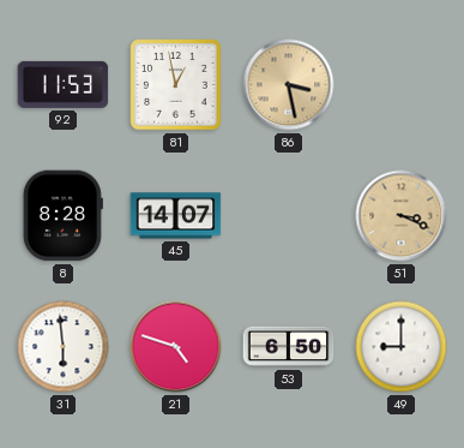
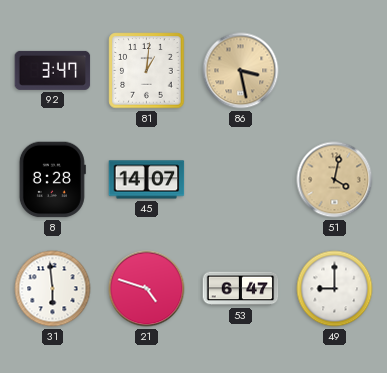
92: 11:53 -> 3:47 (53, 70)
81: 12:58 -> 1:01 (147, 71)
51: 3:19 -> 4:02 (335, 180)
53: 6:50 -> 6:47 (241, 289)
